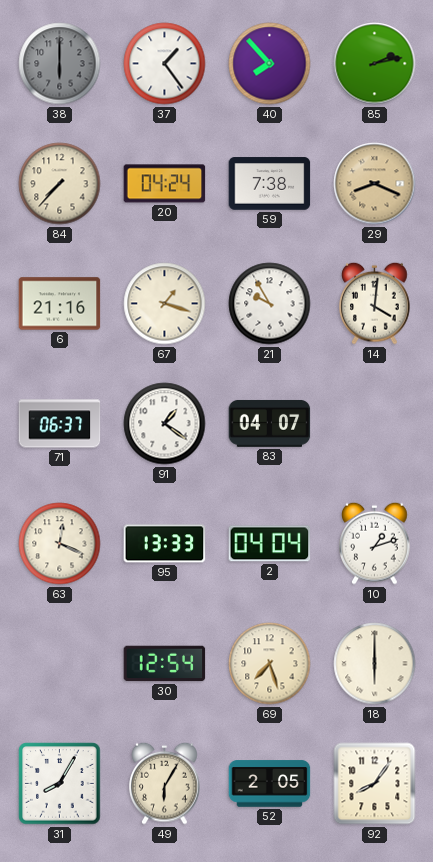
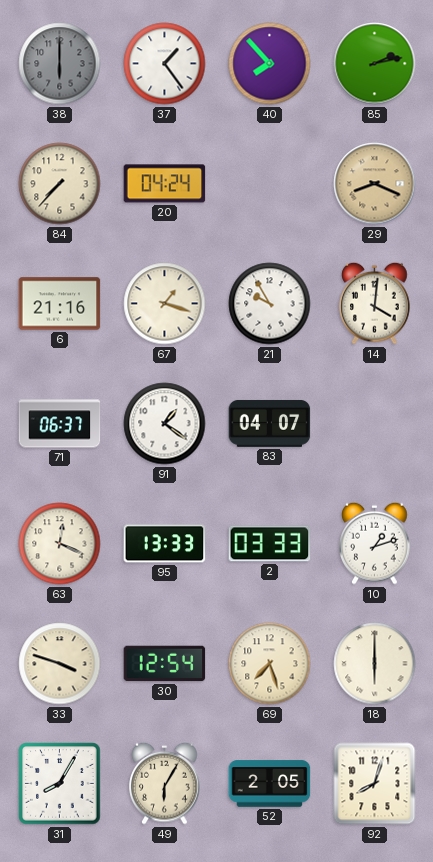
59: 7:38 -> none (270, 184)
2: 04:04 -> 03:33 (270, 544)
33: none -> 3:48 (60, 664)
92: 8:06 -> 8:03 (375, 784)
